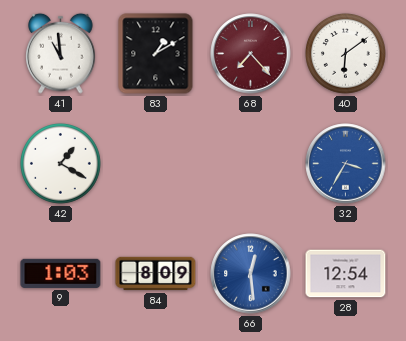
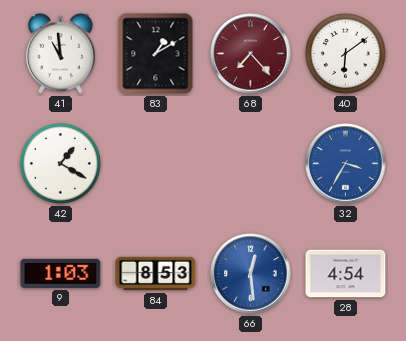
84: 8:09 -> 8:53 (156, 274)
28: 12:54 -> 4:54 (346, 274)
